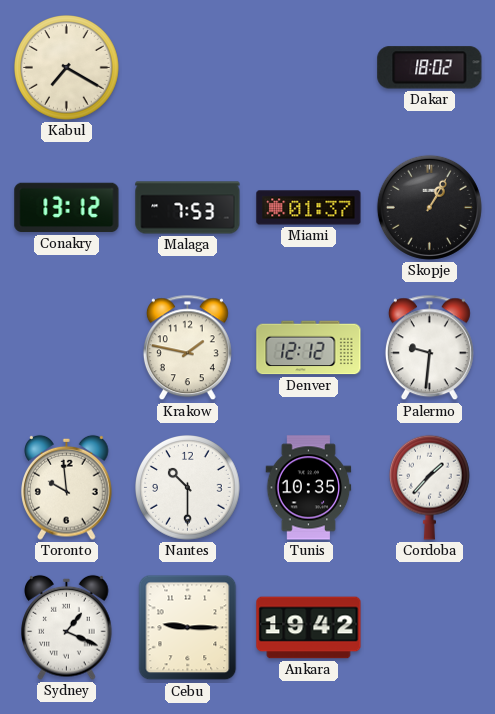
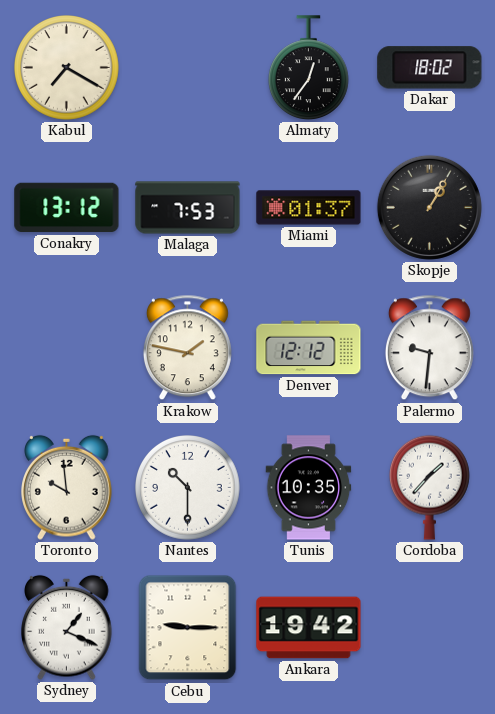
Almaty: none -> 12:36 (309, 68)
